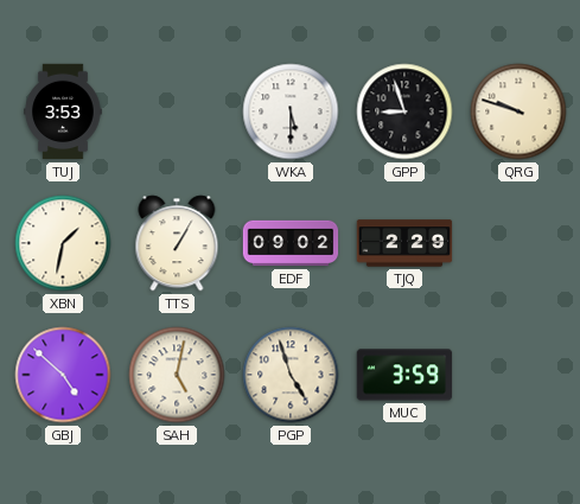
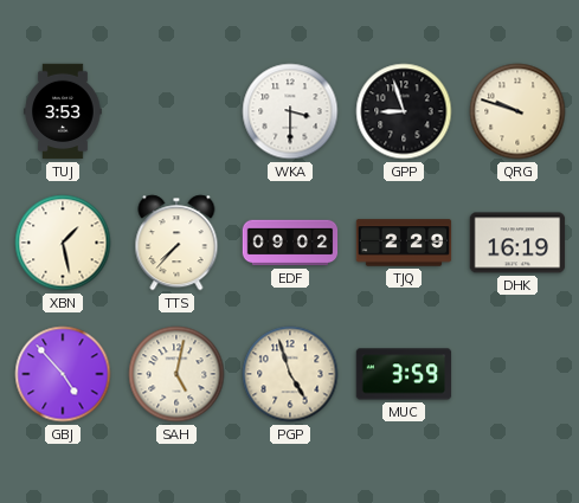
WKA: 5:30 -> 3:30 (290, 111)
XBN: 1:32 -> 1:28 (63, 243)
TTS: 1:05 -> 7:37 (176, 243)
DHK: none -> 16:19 (517, 243)
GBJ: 4:52 -> 4:53 (63, 374)
